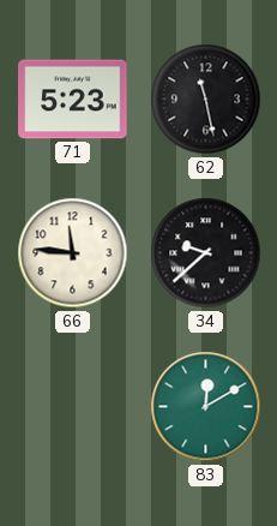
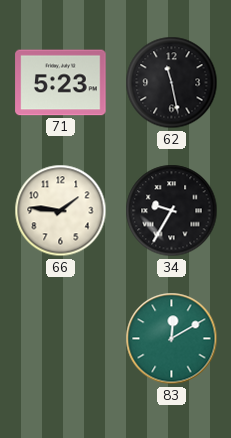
66: 11:46 -> 1:46 (61, 211)
34: 9:38 -> 9:35 (172, 211)
